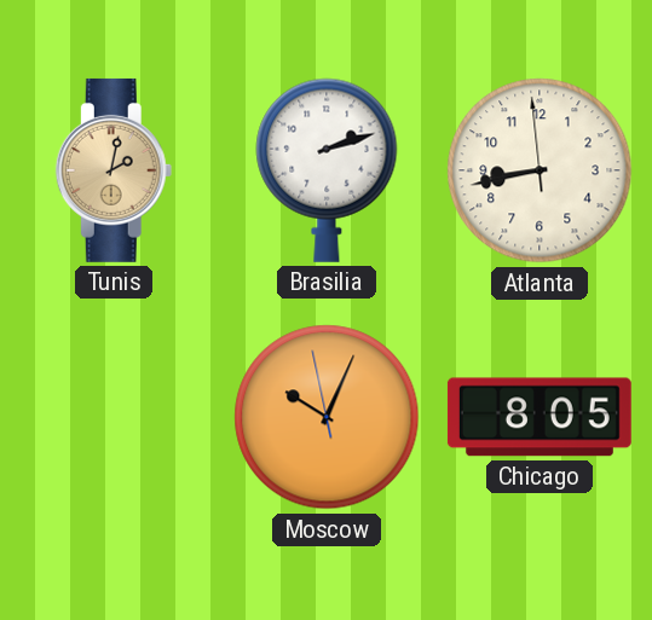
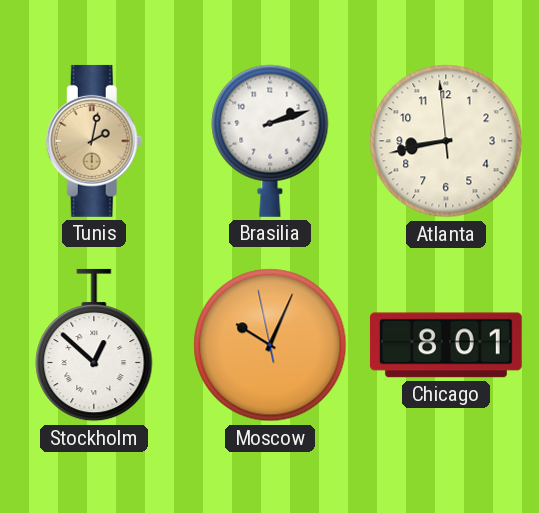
Stockholm: none -> 12:52 (94, 345)
Chicago: 8:05 -> 8:01 (446, 345)
